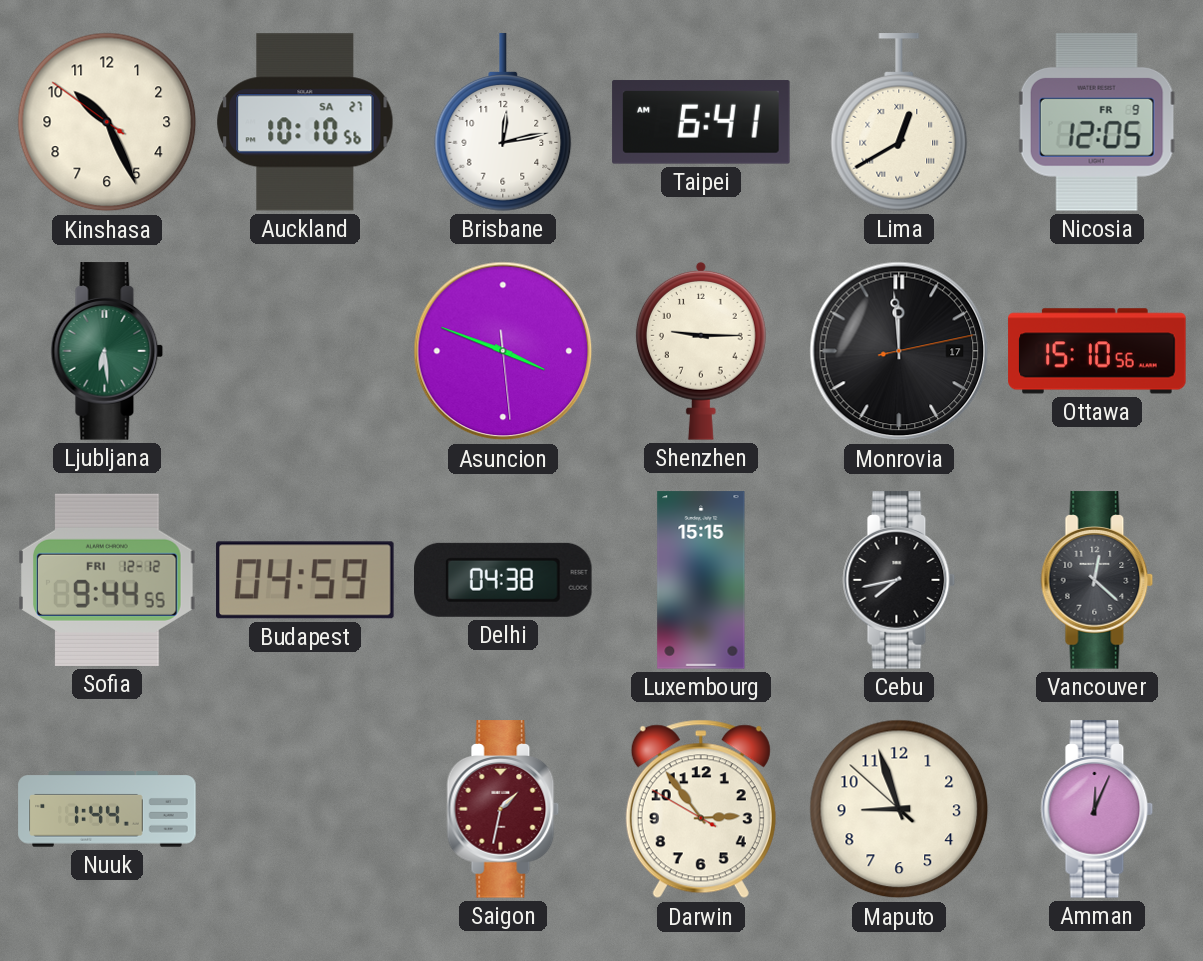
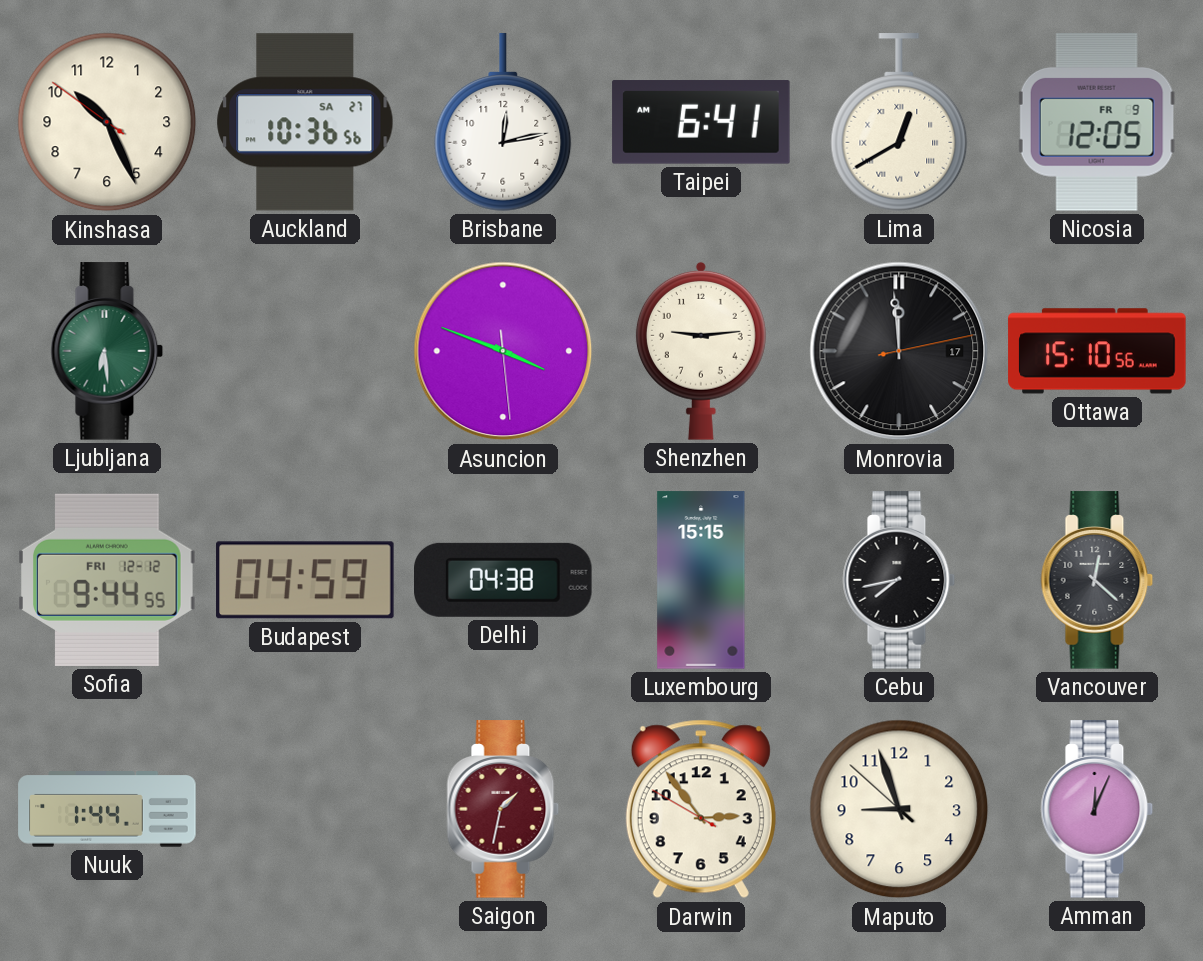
Auckland: 10:10 -> 10:36 (305, 122)
Shenzhen: 9:15 -> 9:14 (701, 351)
